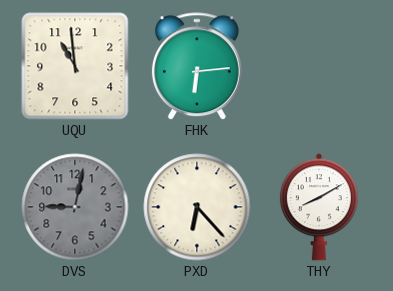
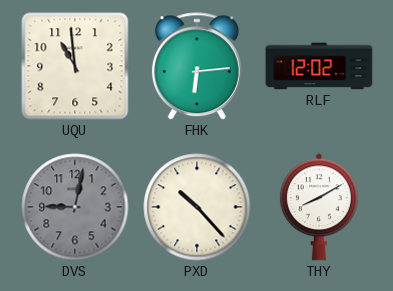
RLF: none -> 12:02 (319, 66)
PXD: 6:23 -> 10:23 (197, 207)
